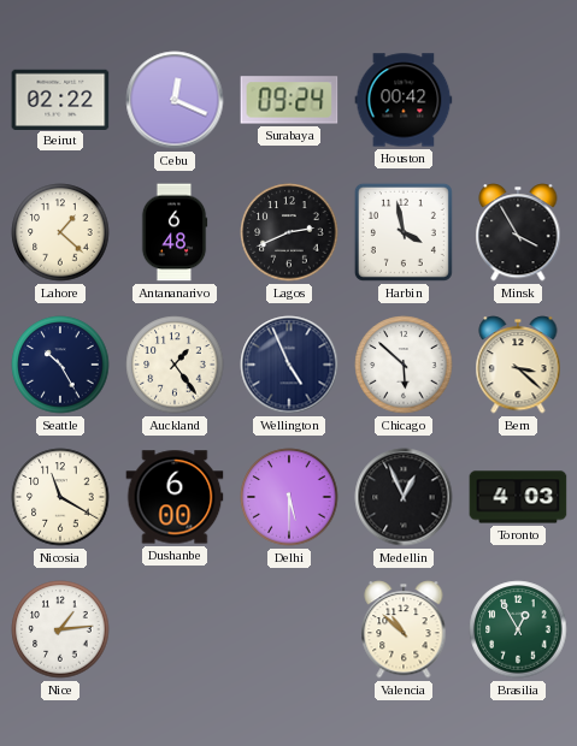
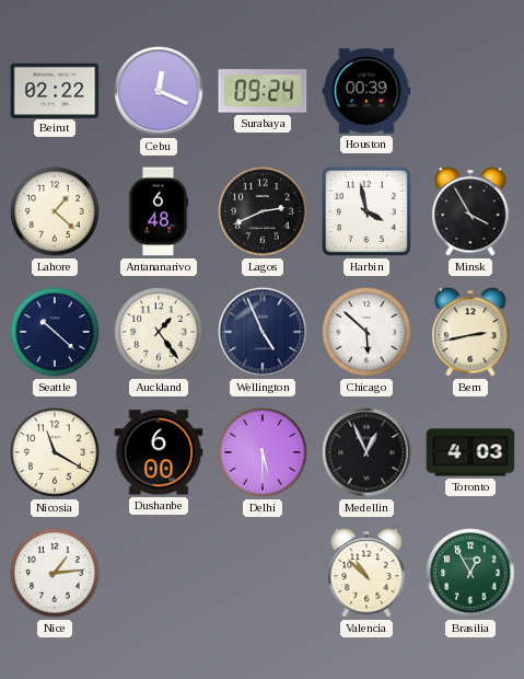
Houston: 00:42 -> 00:39 (366, 91)
Seattle: 10:25 -> 10:22 (55, 332)
Bern: 3:22 -> 2:43 (470, 332)
